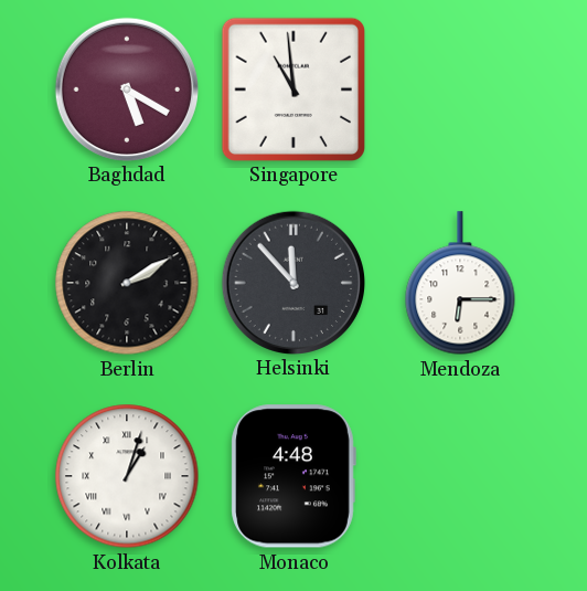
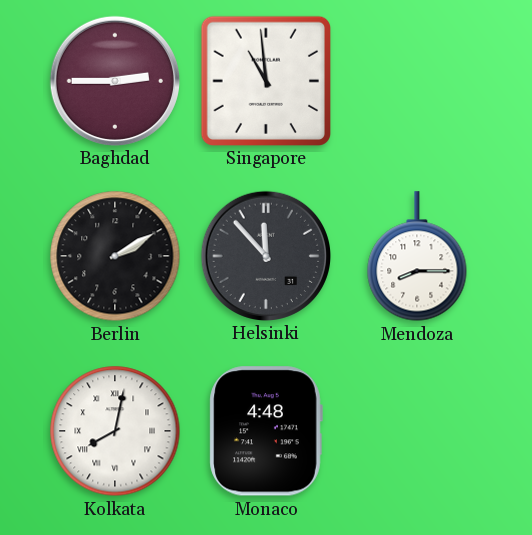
Baghdad: 5:20 -> 2:45 (114, 80)
Mendoza: 6:15 -> 8:15 (417, 256)
Kolkata: 1:03 -> 8:02 (115, 431)
